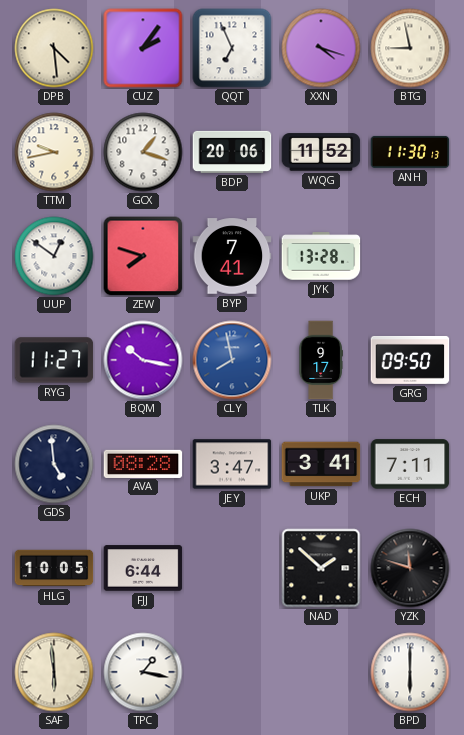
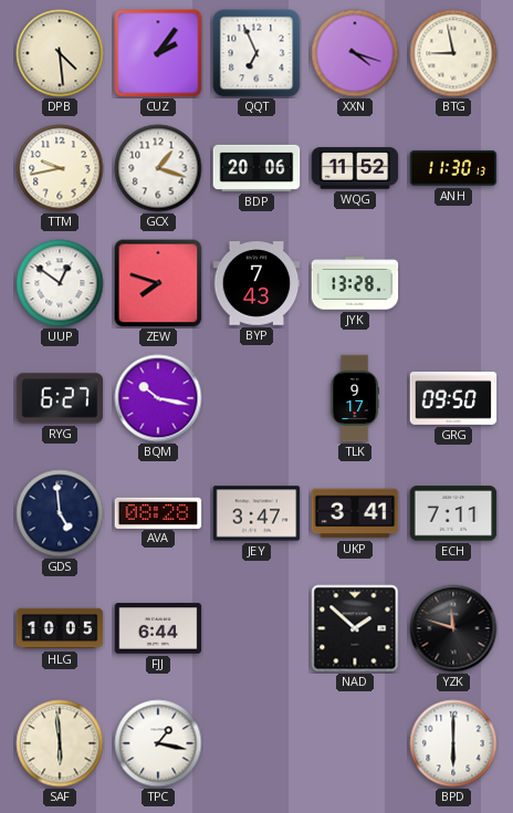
BYP: 7:41 -> 7:43 (256, 283)
RYG: 11:27 -> 6:27 (60, 398)
CLY: 7:58 -> none (232, 360)
